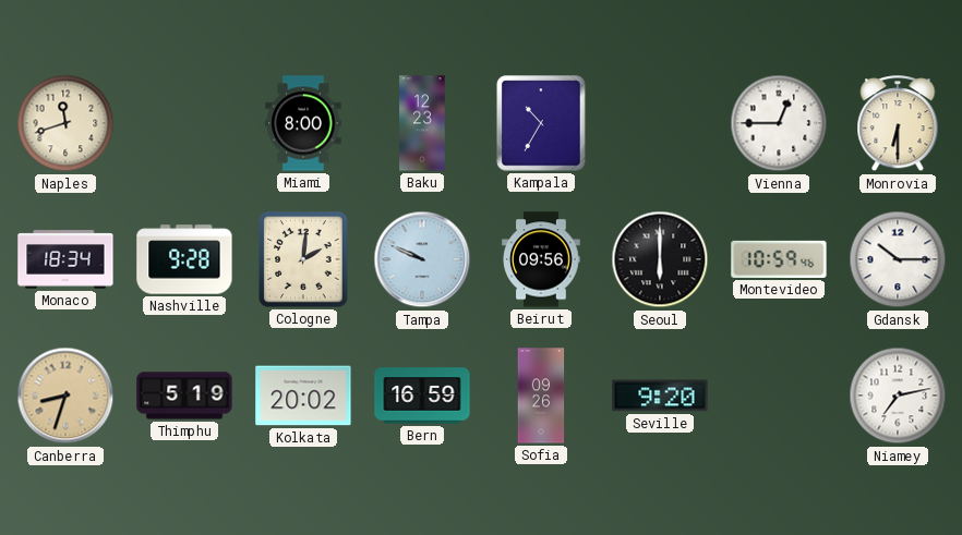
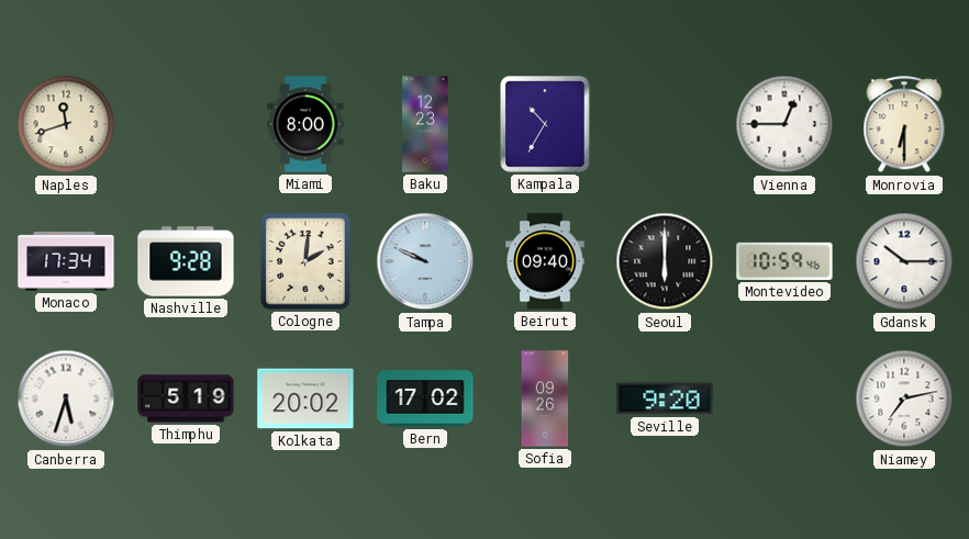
Monaco: 18:34 -> 17:34 (66, 261)
Beirut: 09:56 -> 09:40 (545, 261)
Canberra: 8:33 -> 5:33 (66, 398)
Canberra dial: champagne -> white (66, 398)
Bern: 16:59 -> 17:02 (425, 398)
